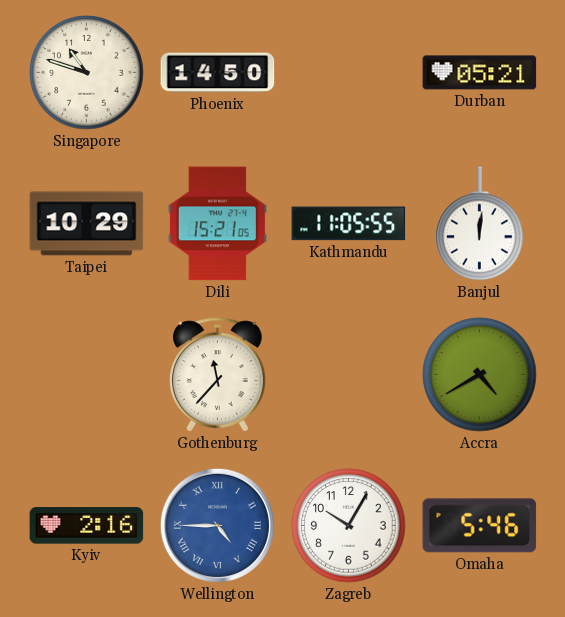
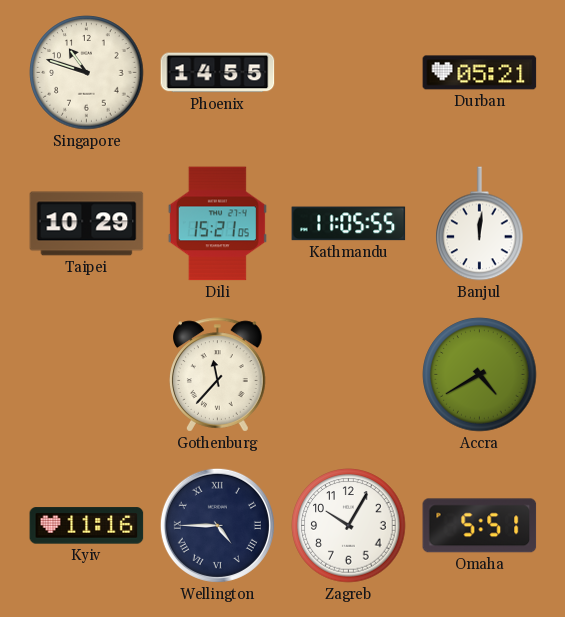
Phoenix: 14:50 -> 14:55 (218, 73)
Kyiv: 2:16 -> 11:16 (87, 526)
Wellington dial: blue -> navy (217, 525)
Omaha: 5:46 -> 5:51 (480, 526)
